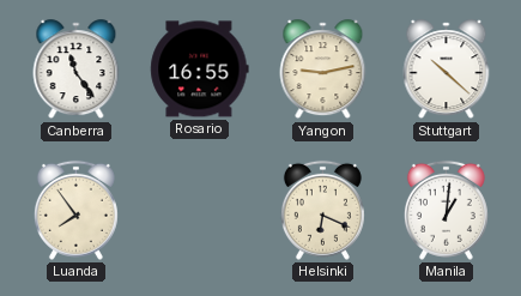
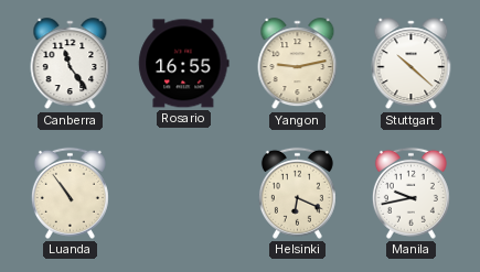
Luanda: 7:54 -> 10:54 (70, 193)
Manila: 1:01 -> 9:43 (410, 193)
